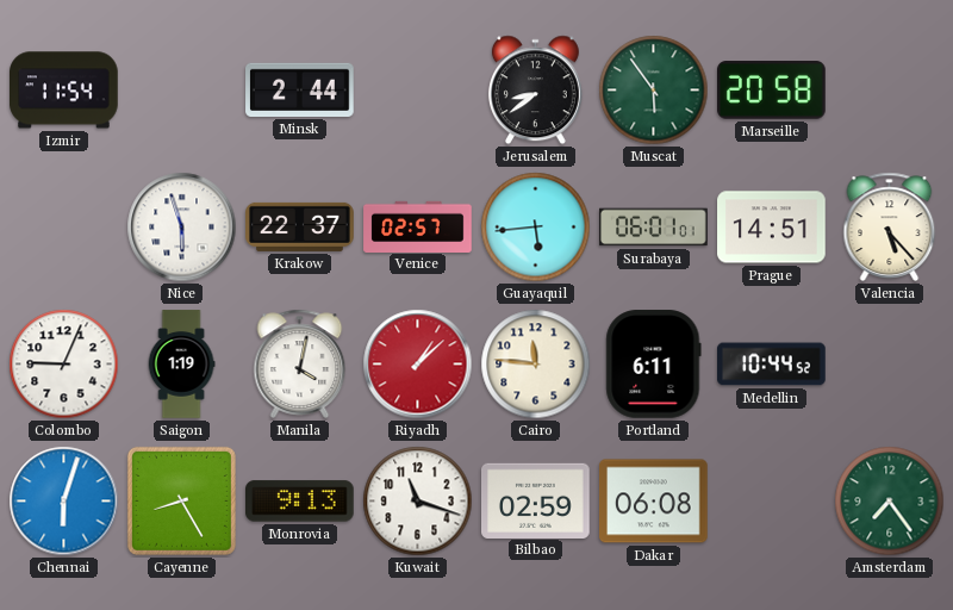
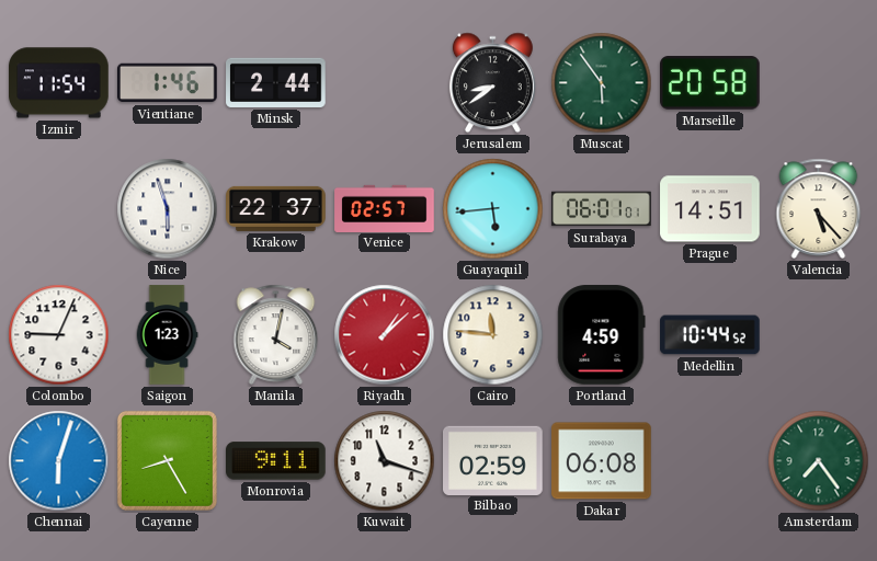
Vientiane: none -> 1:46 (168, 83)
Saigon: 1:19 -> 1:23 (167, 335)
Portland: 6:11 -> 4:59 (602, 335)
Monrovia: 9:13 -> 9:11 (276, 461)
